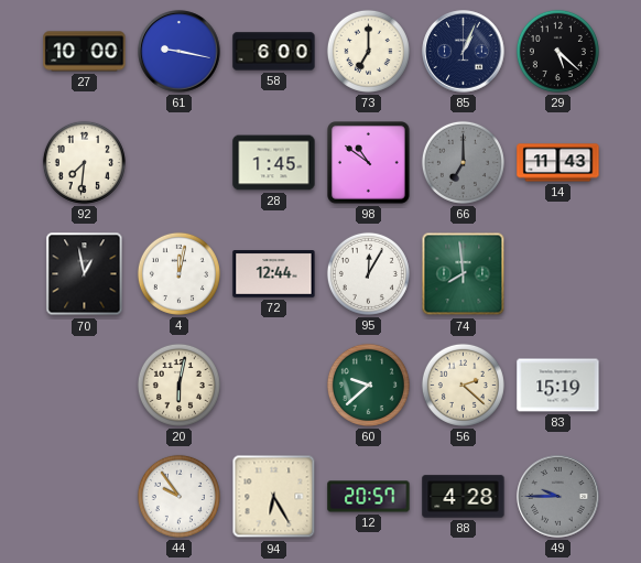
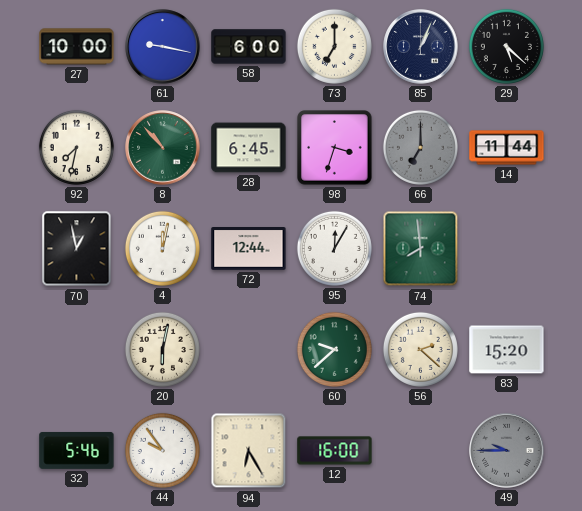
92: 7:31 -> 7:32 (76, 147)
8: none -> 10:53 (163, 148)
28: 1:45 -> 6:45 (249, 148)
98: 10:51 -> 3:33 (335, 148)
14: 11:43 -> 11:44 (507, 148)
83: 15:19 -> 15:20 (507, 350)
32: none -> 5:46 (77, 450)
12: 20:57 -> 16:00 (335, 451)
88: 4:28 -> none (464, 497)
